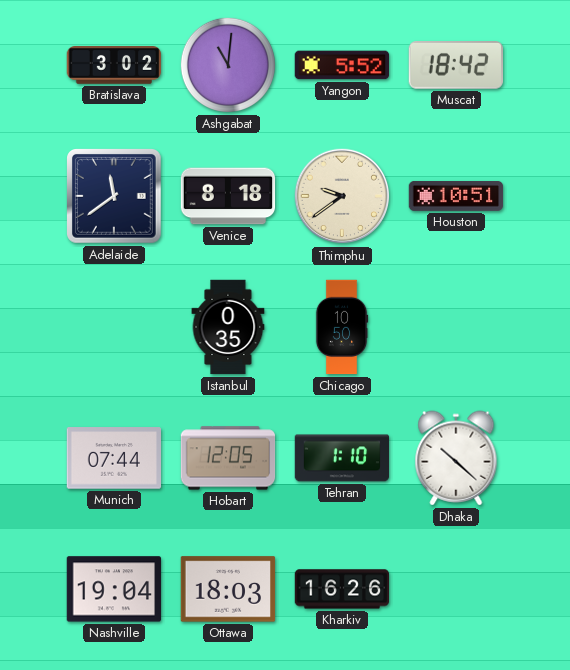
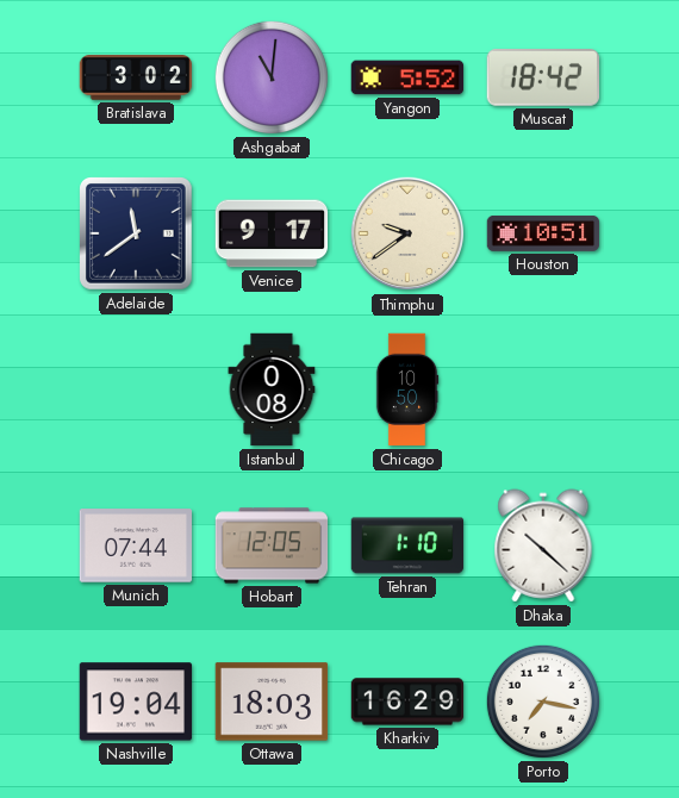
Venice: 8:18 -> 9:17 (272, 233)
Istanbul: 0:35 -> 0:08 (272, 389)
Kharkiv: 16:26 -> 16:29 (407, 702)
Porto: none -> 7:17 (543, 702)
